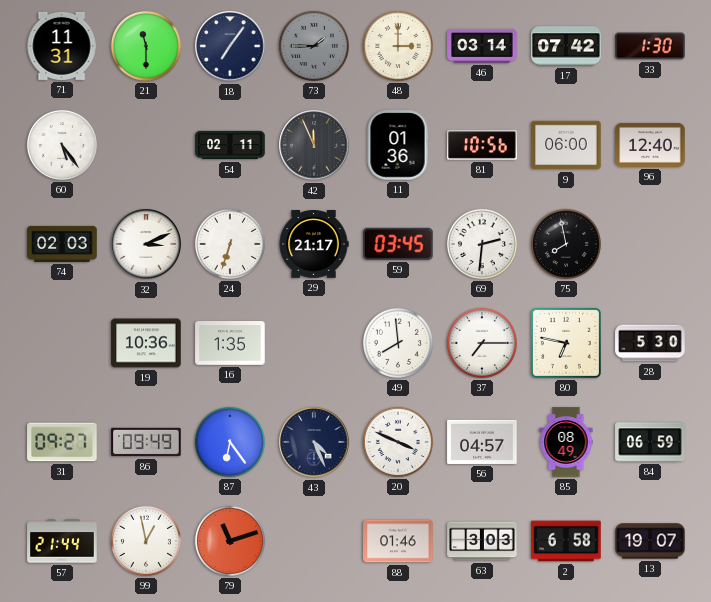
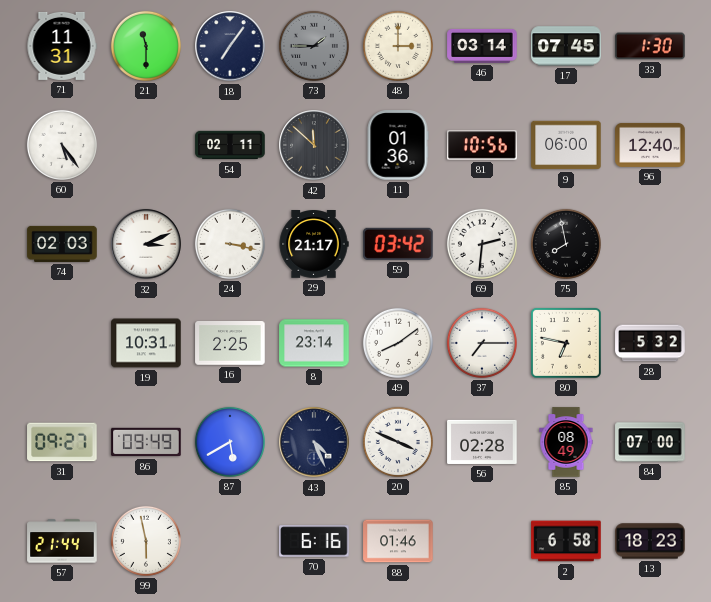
17: 07:42 -> 07:45 (566, 46)
42: 11:56 -> 11:52 (314, 145)
24: 6:33 -> 3:17 (230, 244)
59: 03:45 -> 03:42 (398, 244)
19: 10:36 -> 10:31 (146, 343)
16: 1:35 -> 2:25 (230, 343)
8: none -> 23:14 (314, 343)
49: 7:59 -> 8:09 (398, 343)
28: 5:30 -> 5:32 (650, 343)
87: 6:24 -> 5:40 (230, 442)
56: 04:57 -> 02:28 (482, 442)
84: 06:59 -> 07:00 (650, 442)
99: 12:58 -> 5:58 (146, 541)
79: 11:12 -> none (230, 541)
70: none -> 6:16 (314, 541)
63: 3:03 -> none (482, 541)
13: 19:07 -> 18:23 (650, 541)
